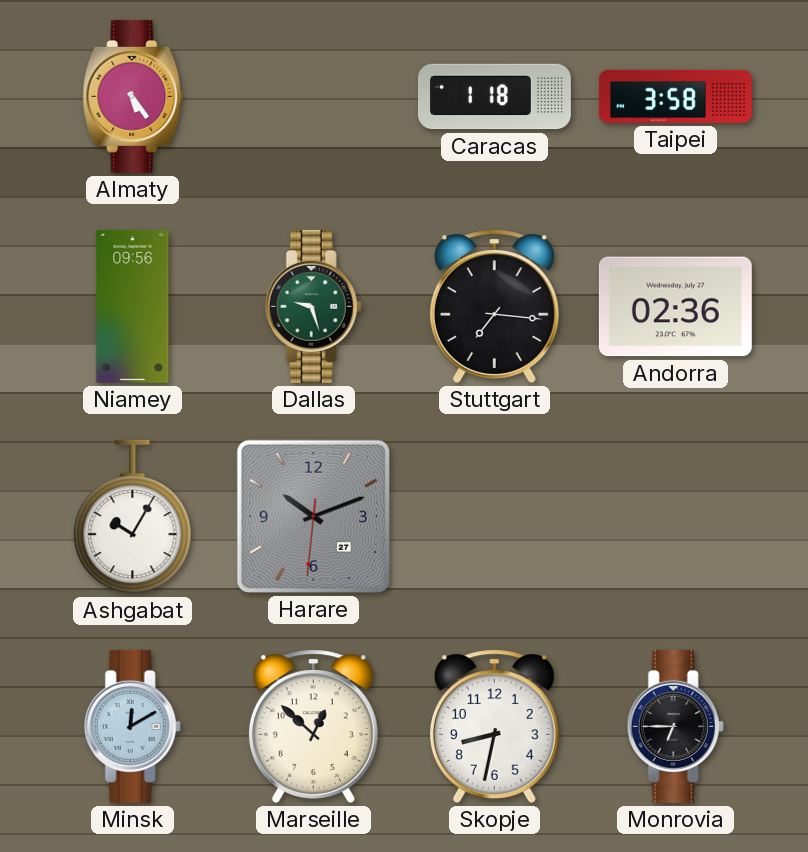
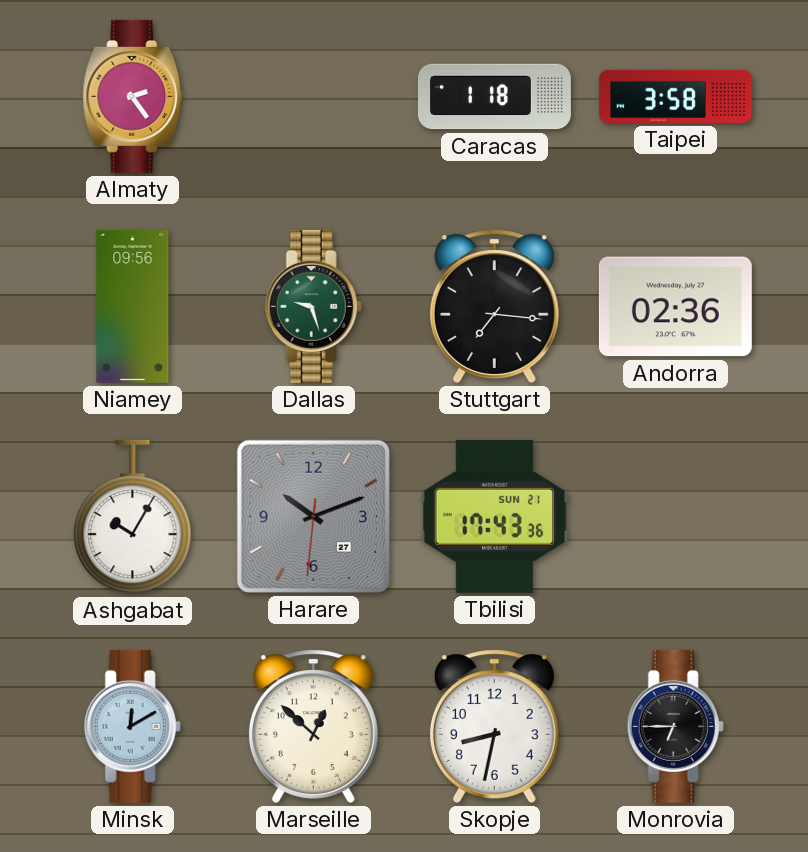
Almaty: 5:24 -> 2:24 (133, 96)
Tbilisi: none -> 17:43 (495, 516)
